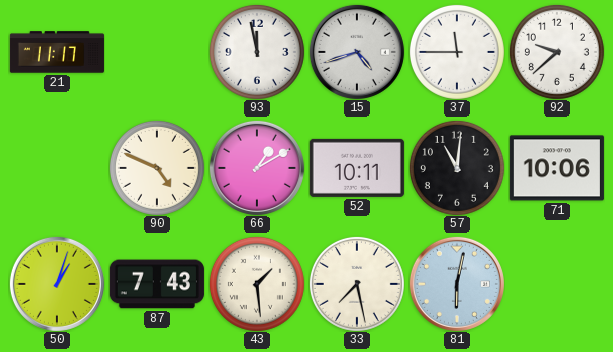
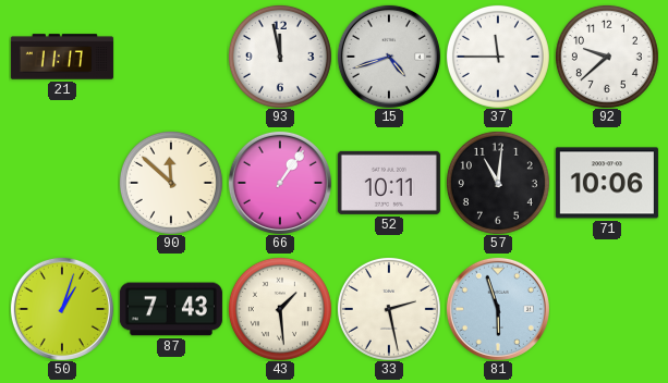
90: 4:49 -> 11:52 (171, 183)
66: 1:10 -> 1:06 (280, 183)
33: 7:28 -> 2:28 (389, 309)
81: 6:02 -> 5:57 (498, 309)
